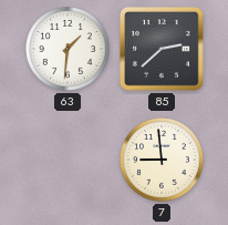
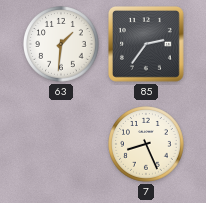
85: 2:38 -> 2:36 (147, 45)
7: 8:59 -> 8:26 (147, 145)
